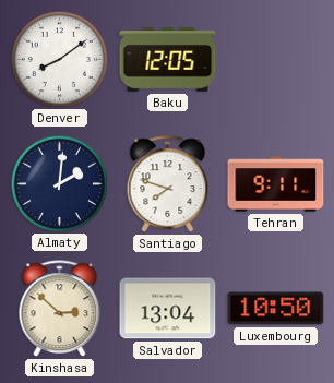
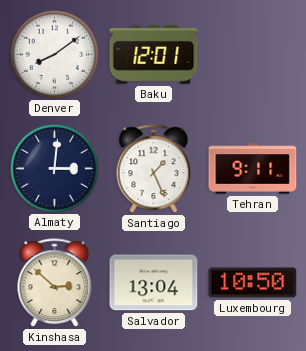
Baku: 12:05 -> 12:01 (154, 55)
Almaty: 2:01 -> 3:01 (54, 168)
Santiago: 7:48 -> 1:26 (154, 169)
